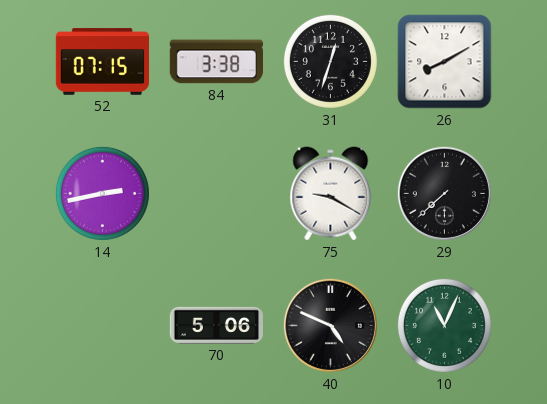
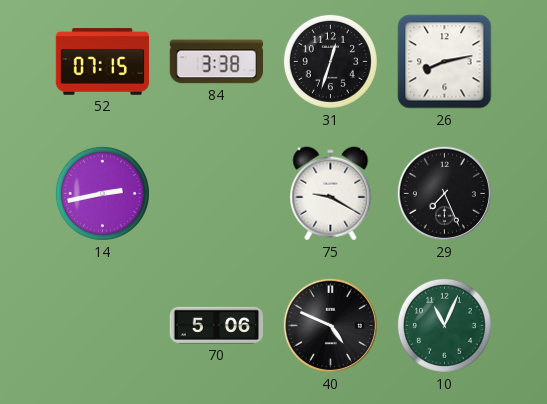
26: 8:10 -> 8:13 (445, 62)
29: 7:38 -> 7:26 (444, 193)
